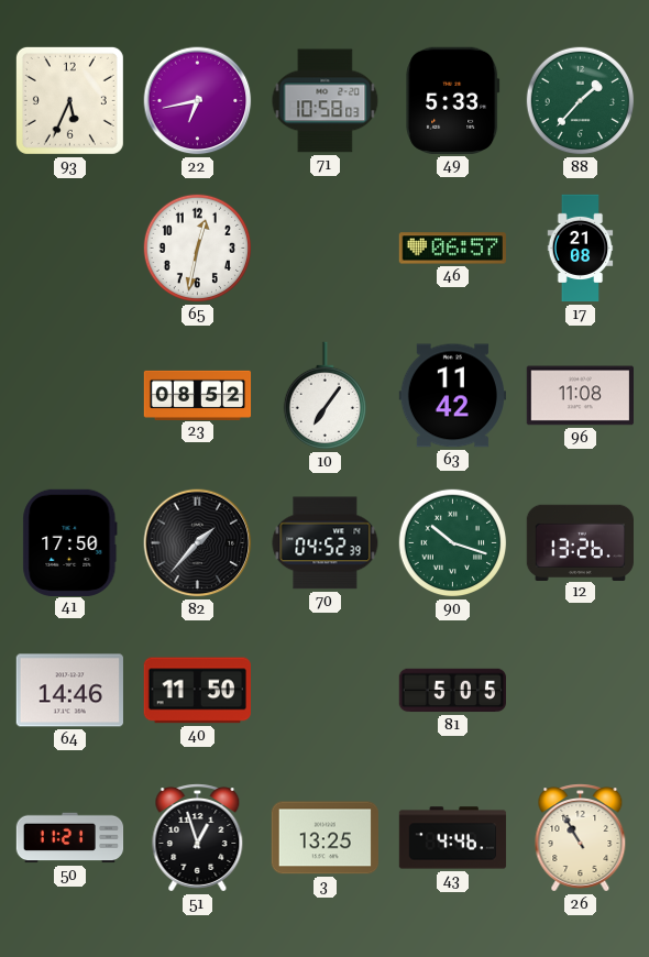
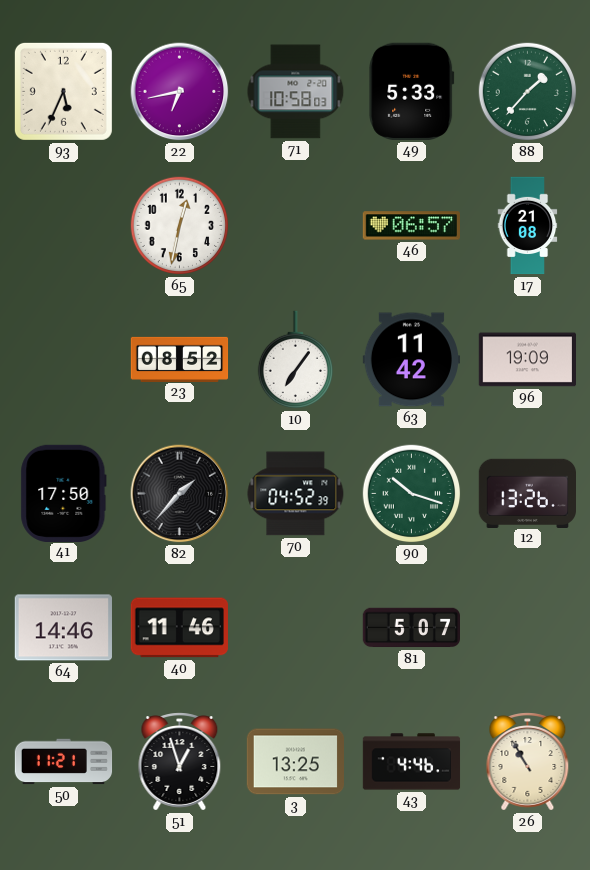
96: 11:08 -> 19:09 (527, 360)
40: 11:50 -> 11:46 (179, 628)
81: 5:05 -> 5:07 (411, 628)
